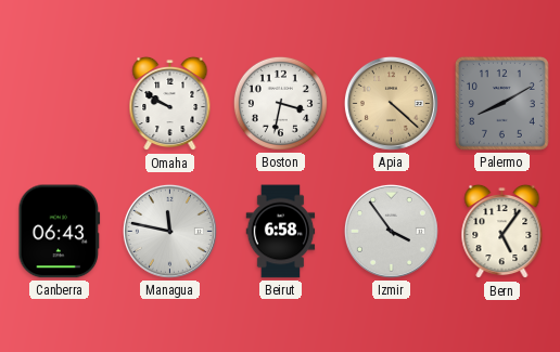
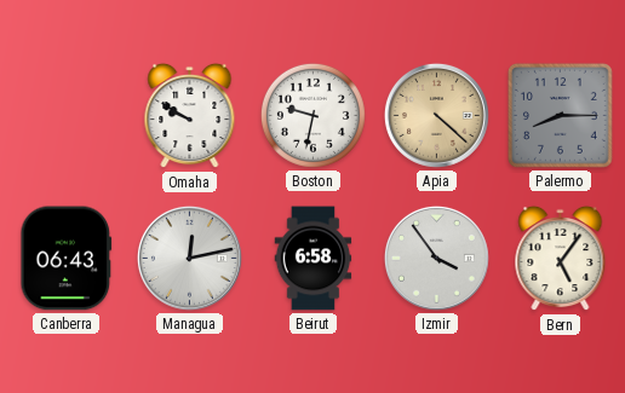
Boston: 3:32 -> 9:32 (312, 115)
Palermo: 8:10 -> 8:15 (560, 115)
Managua: 11:47 -> 12:13 (189, 258)
